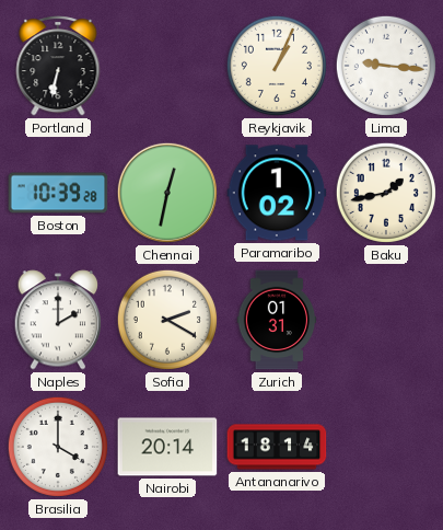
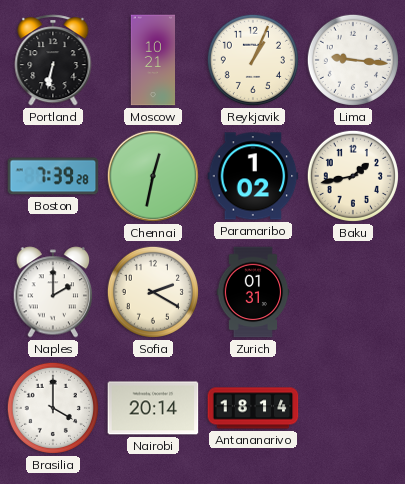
Moscow: none -> 10:21 (152, 60)
Boston: 10:39 -> 7:39 (53, 176)
